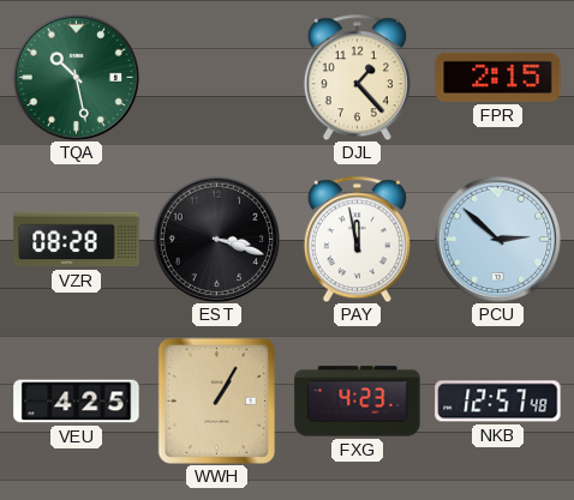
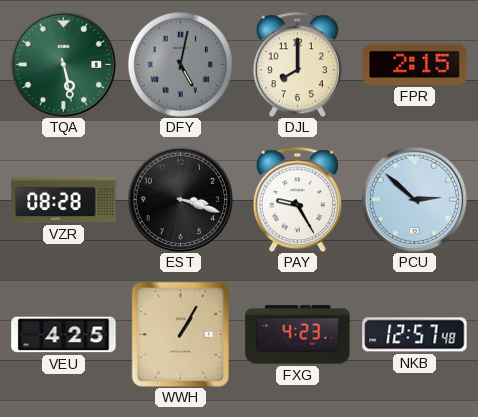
TQA: 10:28 -> 5:28 (63, 64)
DFY: none -> 5:02 (180, 64)
DJL: 1:23 -> 8:00 (297, 64)
PAY: 11:58 -> 9:25 (297, 199)
